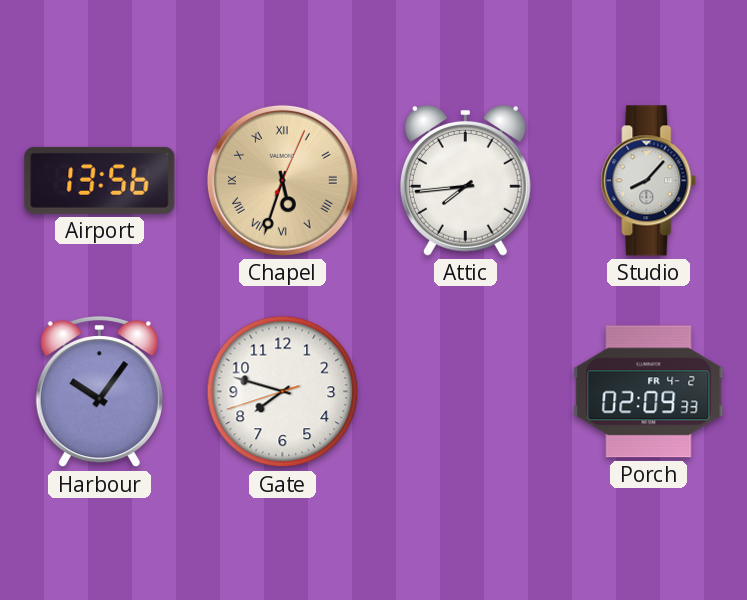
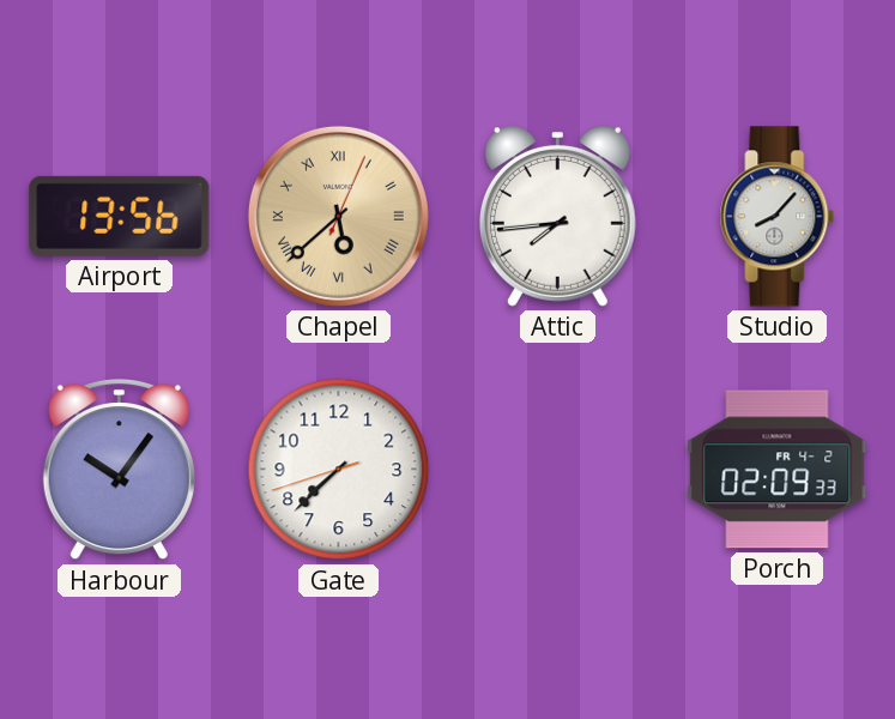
Chapel: 5:33 -> 5:38 (338, 216)
Gate: 7:47 -> 7:37 (339, 470)
